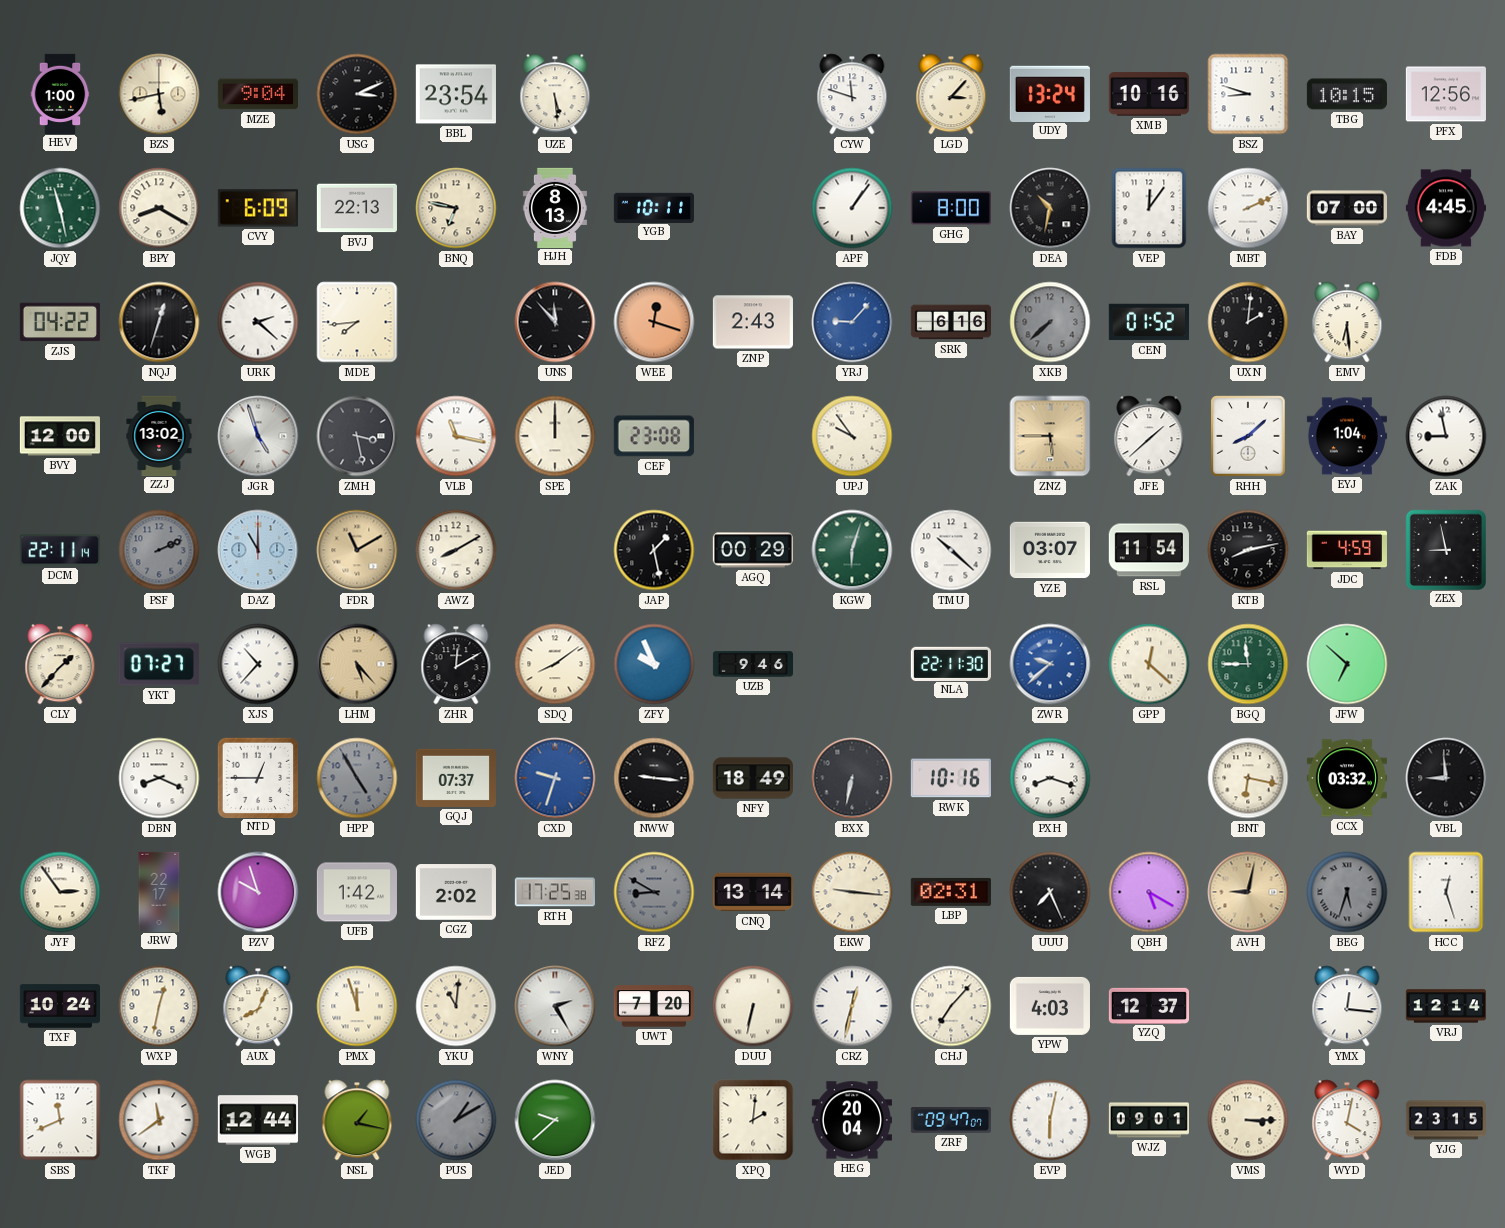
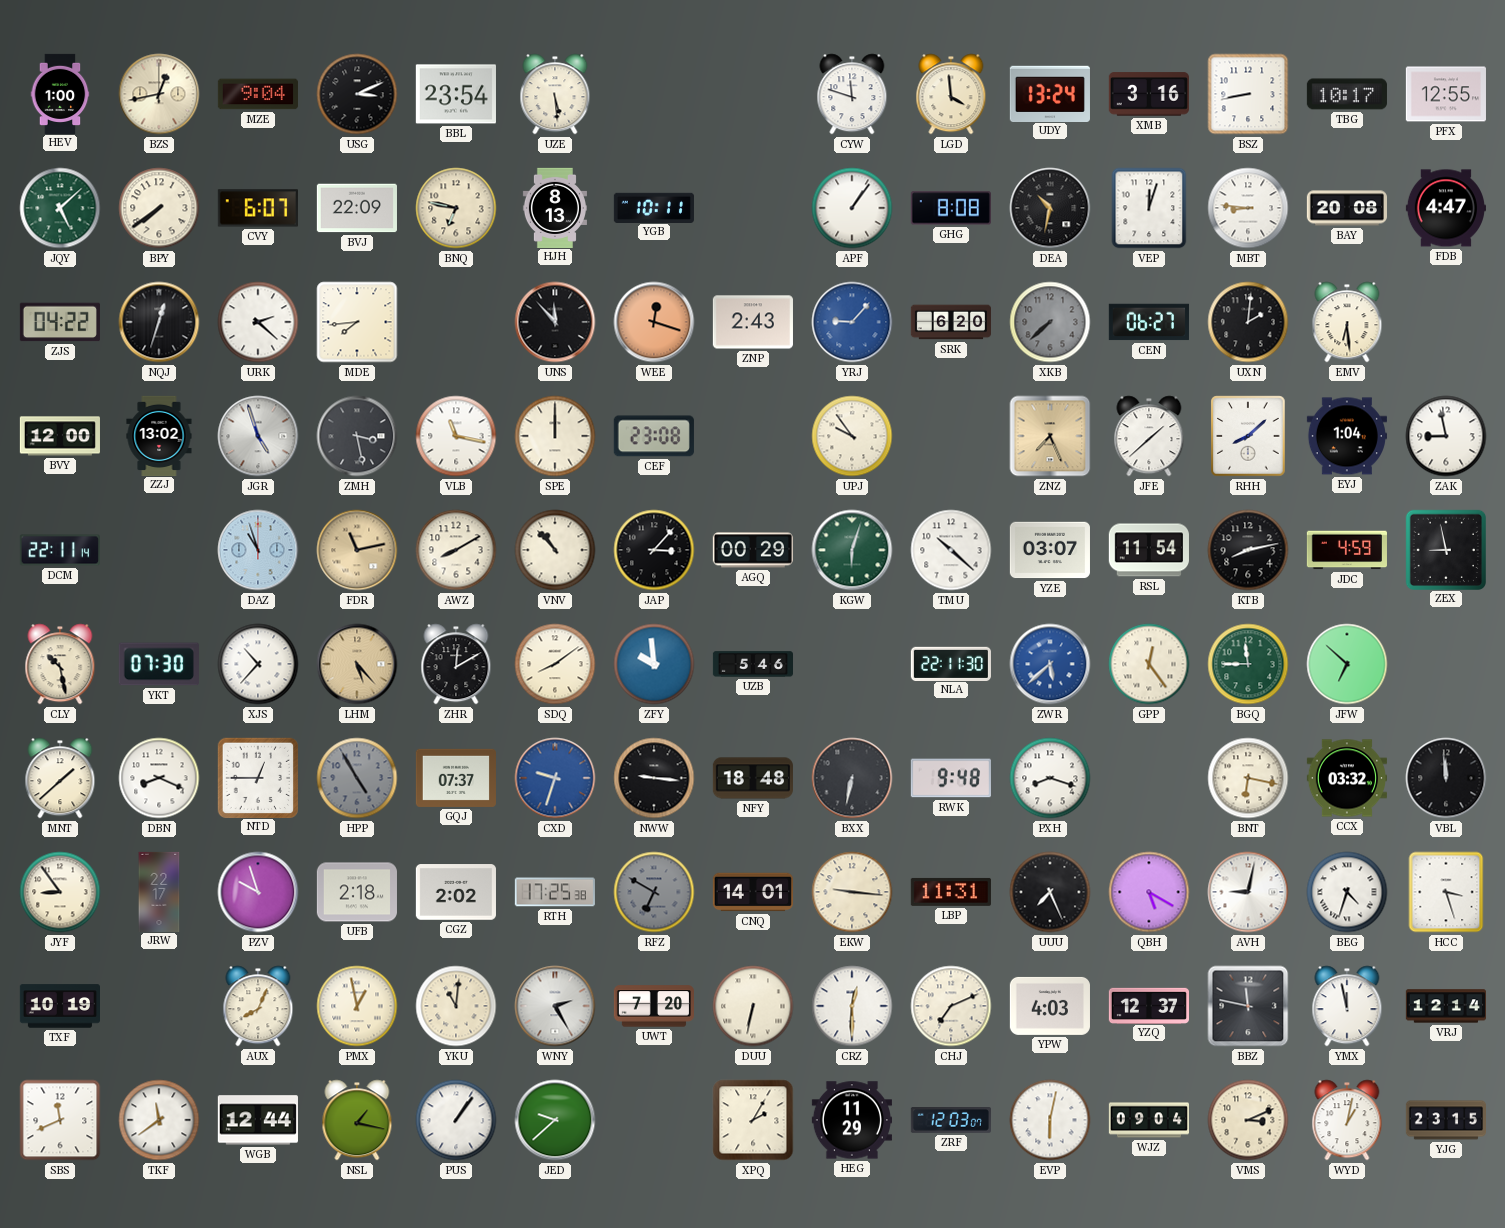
BZS: 5:43 -> 12:43 (159, 94)
LGD: 3:07 -> 3:59 (951, 94)
XMB: 10:16 -> 3:16 (1149, 94)
BSZ: 8:48 -> 8:43 (1248, 94)
TBG: 10:15 -> 10:17 (1347, 94)
PFX: 12:56 -> 12:55 (1445, 94)
JQY: 11:28 -> 5:08 (60, 208)
BPY: 8:20 -> 7:39 (159, 208)
CVY: 6:09 -> 6:07 (258, 208)
BVJ: 22:13 -> 22:09 (357, 208)
GHG: 8:00 -> 8:08 (951, 208)
VEP: 12:06 -> 12:03 (1149, 208)
MBT: 2:11 -> 8:46 (1248, 208)
BAY: 07:00 -> 20:08 (1346, 208)
FDB: 4:45 -> 4:47 (1446, 208)
SRK: 6:16 -> 6:20 (950, 322)
CEN: 01:52 -> 06:27 (1149, 322)
ZNZ: 5:45 -> 7:26 (1050, 436)
PSF: 2:11 -> none (159, 550)
DAZ: 11:00 -> 10:57 (258, 550)
FDR: 11:10 -> 11:13 (357, 550)
VNV: none -> 10:53 (555, 550)
JAP: 1:28 -> 3:07 (654, 550)
CLY: 1:37 -> 10:28 (60, 664)
YKT: 07:27 -> 07:30 (159, 664)
ZFY: 9:56 -> 9:59 (654, 664)
UZB: 9:46 -> 5:46 (752, 664)
ZWR: 9:38 -> 5:38 (1050, 664)
GPP: 12:22 -> 12:24 (1149, 664)
MNT: none -> 1:38 (60, 778)
NFY: 18:49 -> 18:48 (752, 778)
RWK: 10:16 -> 9:48 (951, 778)
VBL: 8:59 -> 11:59 (1446, 778)
JYF: 2:54 -> 8:54 (60, 892)
UFB: 1:42 -> 2:18 (357, 892)
RFZ: 8:50 -> 6:50 (654, 892)
CNQ: 13:14 -> 14:01 (753, 892)
LBP: 02:31 -> 11:31 (951, 892)
AVH dial: champagne -> white (1248, 892)
BEG: 5:33 -> 4:33 (1347, 892)
BEG dial: grey -> white (1347, 892)
HCC: 12:27 -> 3:27 (1446, 892)
TXF: 10:24 -> 10:19 (59, 1006)
WXP: 12:32 -> none (159, 1006)
PMX: 11:57 -> 12:58 (357, 1006)
CRZ: 12:32 -> 12:30 (852, 1006)
CHJ: 7:07 -> 7:11 (951, 1006)
BBZ: none -> 11:47 (1248, 1006)
YMX: 12:16 -> 11:58 (1347, 1006)
PUS: 1:10 -> 1:06 (456, 1120)
PUS dial: grey -> white (456, 1120)
XPQ: 2:01 -> 2:05 (753, 1120)
HEG: 20:04 -> 11:29 (852, 1120)
ZRF: 09:47 -> 12:03 (951, 1120)
WJZ: 09:01 -> 09:04 (1148, 1120)
VMS: 3:15 -> 3:11 (1248, 1120)
WYD: 4:02 -> 1:02 (1347, 1120)
